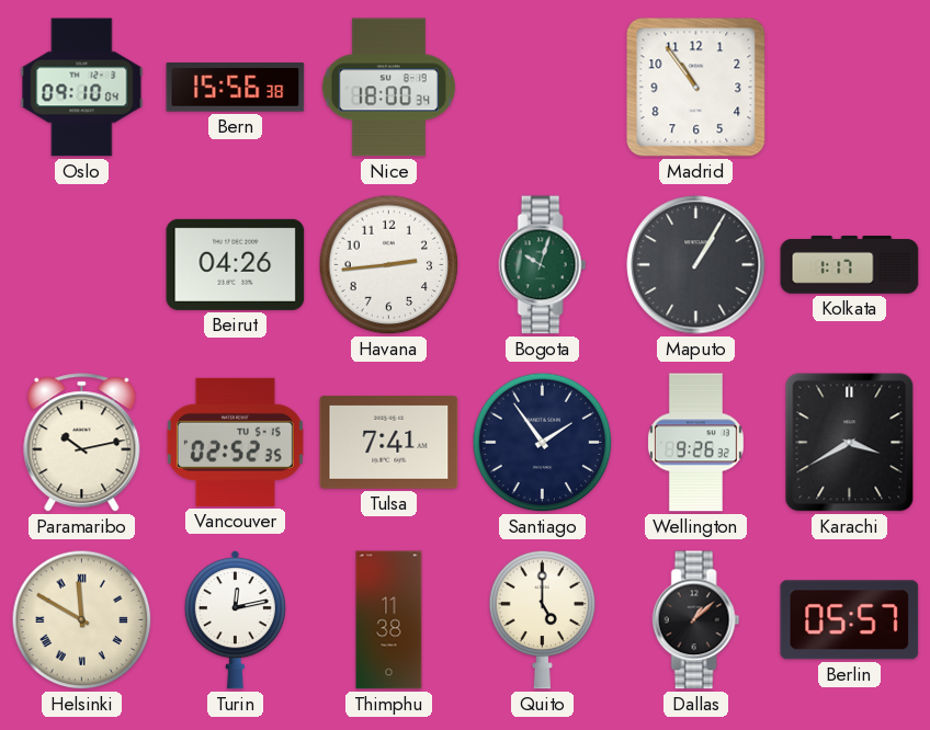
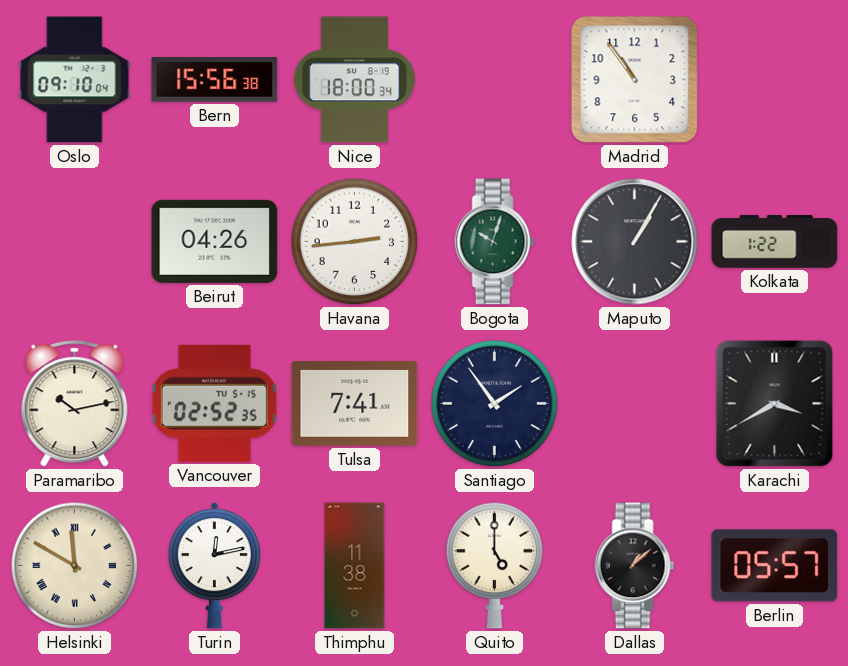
Kolkata: 1:17 -> 1:22 (775, 242)
Wellington: 9:26 -> none (695, 443)
